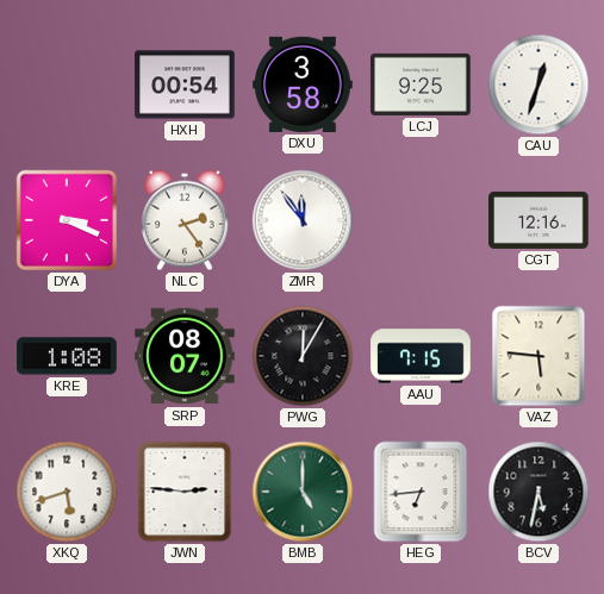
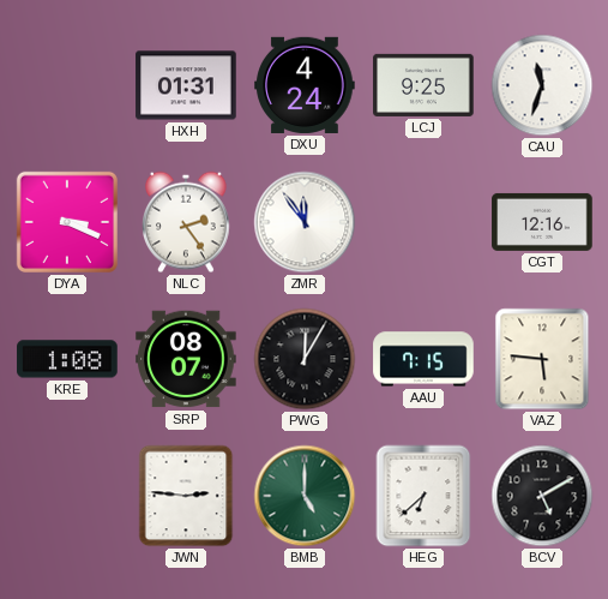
HXH: 00:54 -> 01:31 (186, 85)
DXU: 3:58 -> 4:24 (305, 85)
CAU: 12:33 -> 11:33 (542, 85)
XKQ: 5:42 -> none (67, 492)
HEG: 6:44 -> 6:38 (423, 496)
BCV: 5:32 -> 5:10 (542, 496)
